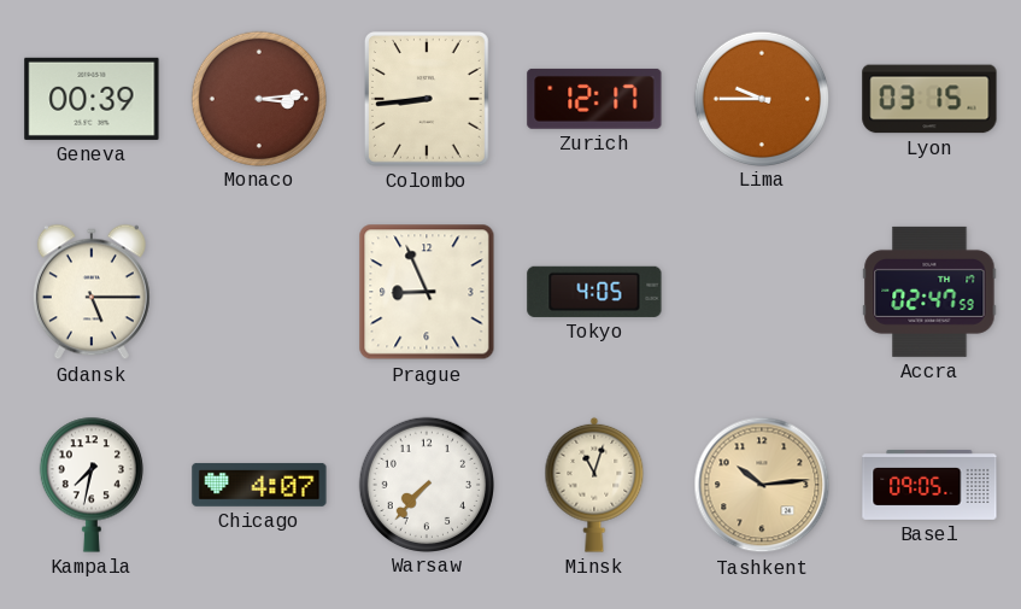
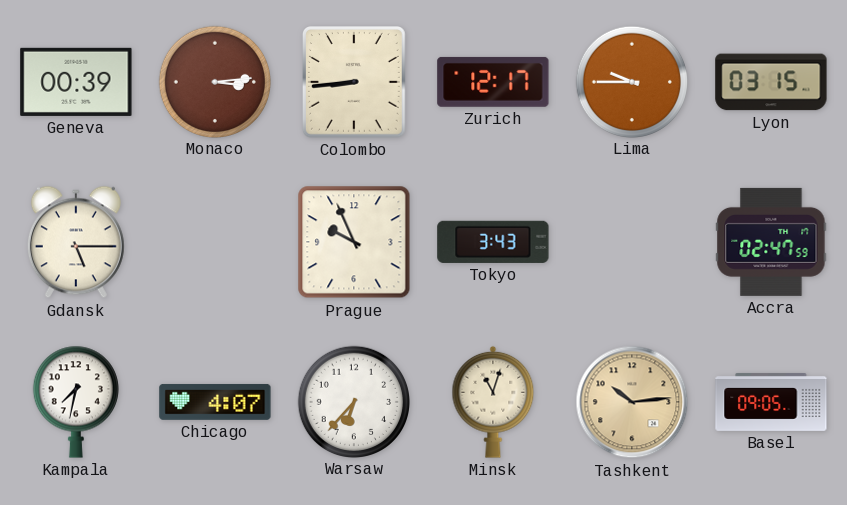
Prague: 8:56 -> 9:56 (354, 242)
Tokyo: 4:05 -> 3:43 (493, 242)
Warsaw: 7:37 -> 6:37 (353, 401)
